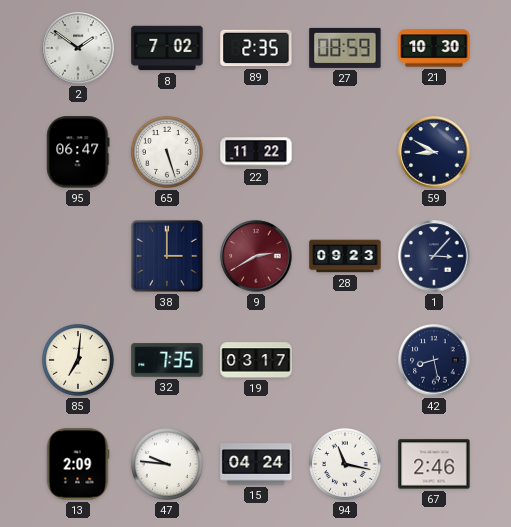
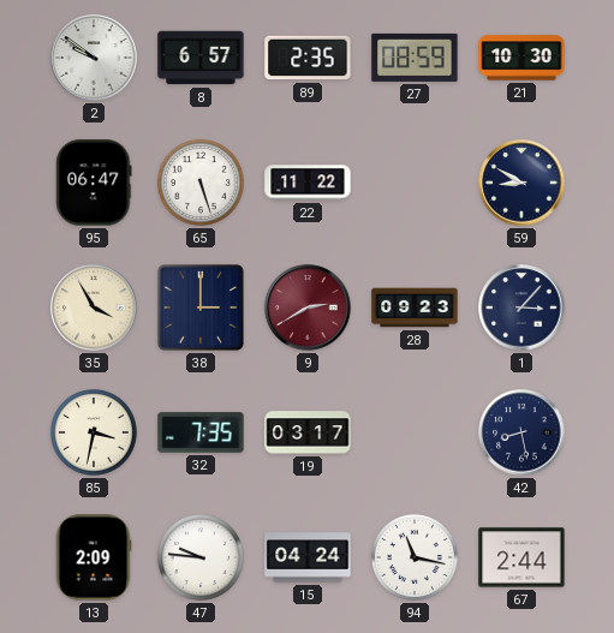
2: 1:51 -> 9:51 (94, 58)
8: 7:02 -> 6:57 (201, 58)
35: none -> 3:55 (94, 307)
85: 7:01 -> 3:32 (94, 432)
67: 2:46 -> 2:44 (521, 557)
